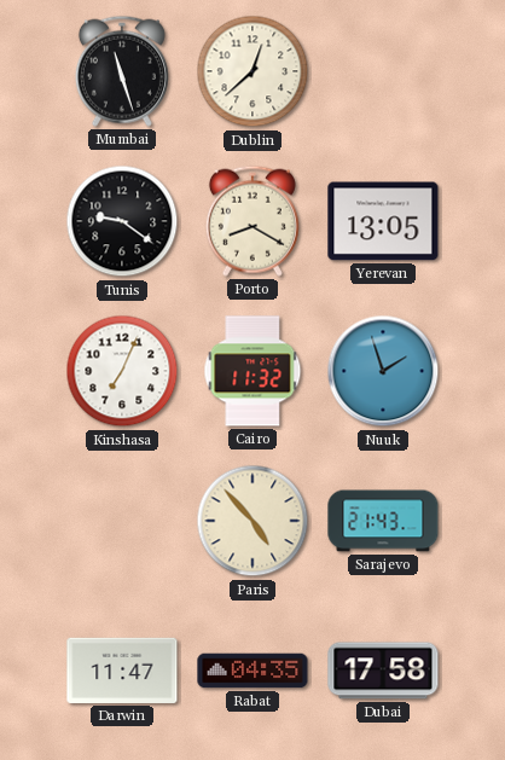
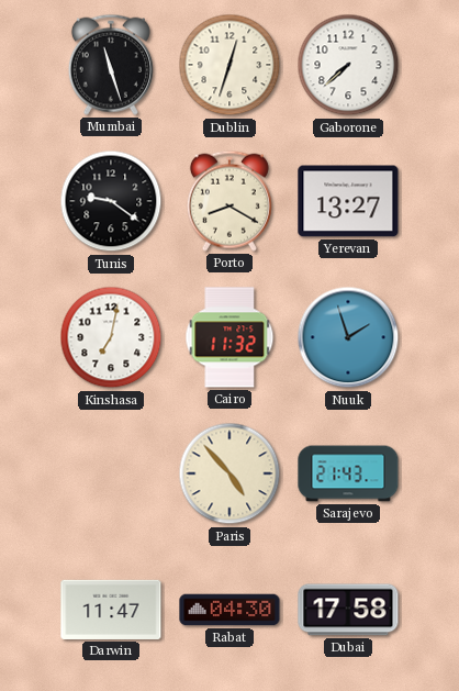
Dublin: 12:38 -> 12:33 (229, 65)
Gaborone: none -> 7:38 (348, 65)
Yerevan: 13:05 -> 13:27 (348, 201)
Kinshasa: 7:04 -> 7:02 (111, 337)
Rabat: 04:35 -> 04:30 (229, 610)
